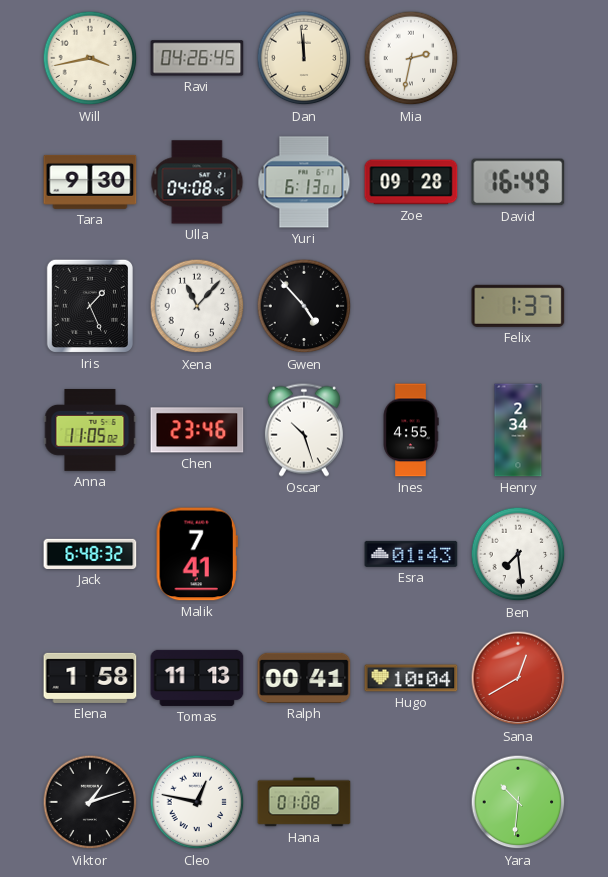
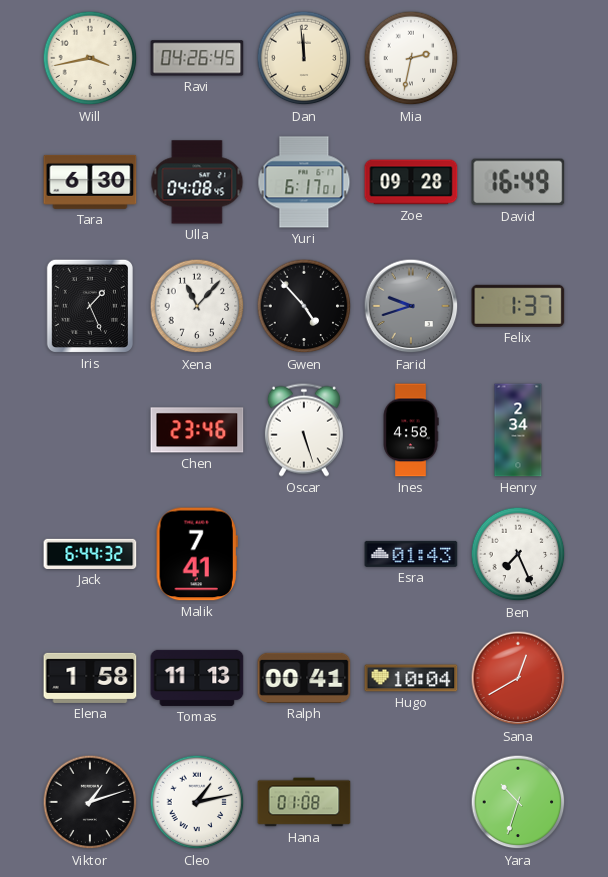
Tara: 9:30 -> 6:30 (90, 182)
Yuri: 6:13 -> 6:17 (304, 182)
Farid: none -> 9:42 (411, 306)
Anna: 11:05 -> none (90, 430)
Oscar: 10:27 -> 5:27 (304, 430)
Ines: 4:55 -> 4:58 (411, 430)
Jack: 6:48 -> 6:44 (90, 554)
Ben: 7:29 -> 7:26 (518, 554)
Cleo: 12:47 -> 1:13 (197, 802)
Yara: 10:31 -> 10:33 (518, 802)
